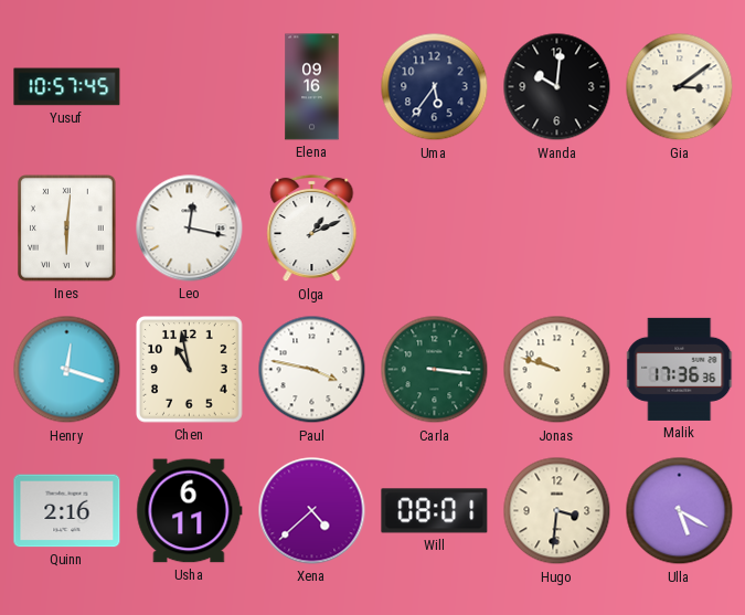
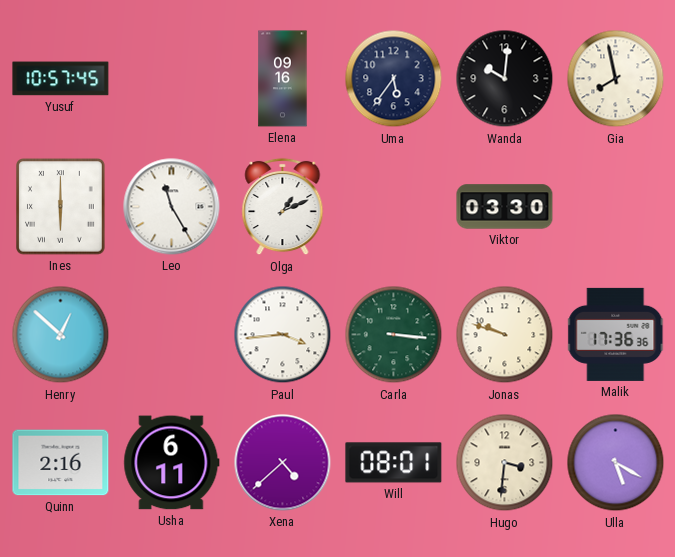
Gia: 3:09 -> 7:58 (616, 79)
Ines: 6:01 -> 6:00 (61, 207)
Leo: 12:17 -> 11:25 (172, 207)
Viktor: none -> 03:30 (505, 207)
Henry: 12:18 -> 12:52 (61, 335)
Chen: 10:58 -> none (190, 370)
Paul: 3:47 -> 3:44 (283, 335)
